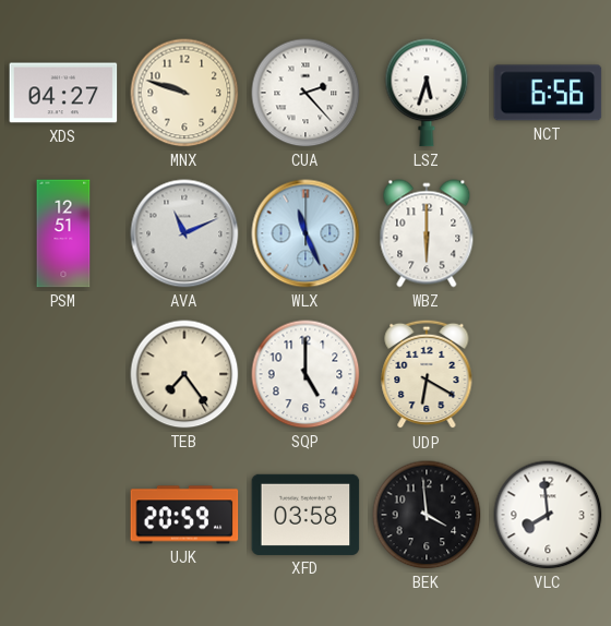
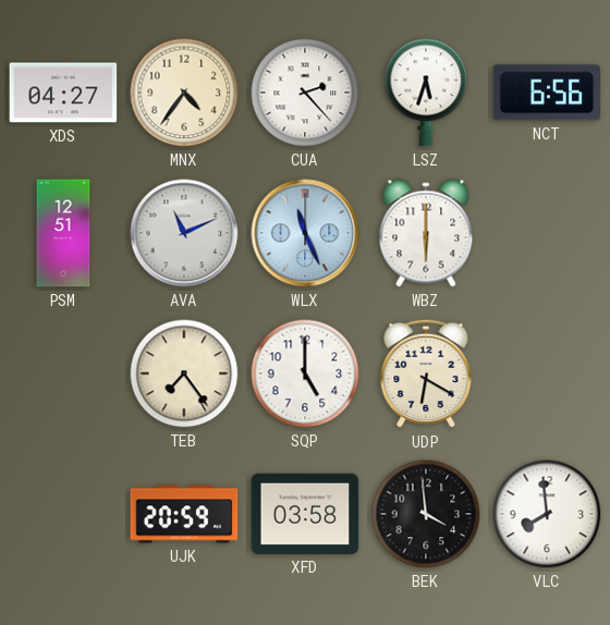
MNX: 9:48 -> 4:36 (184, 93)
